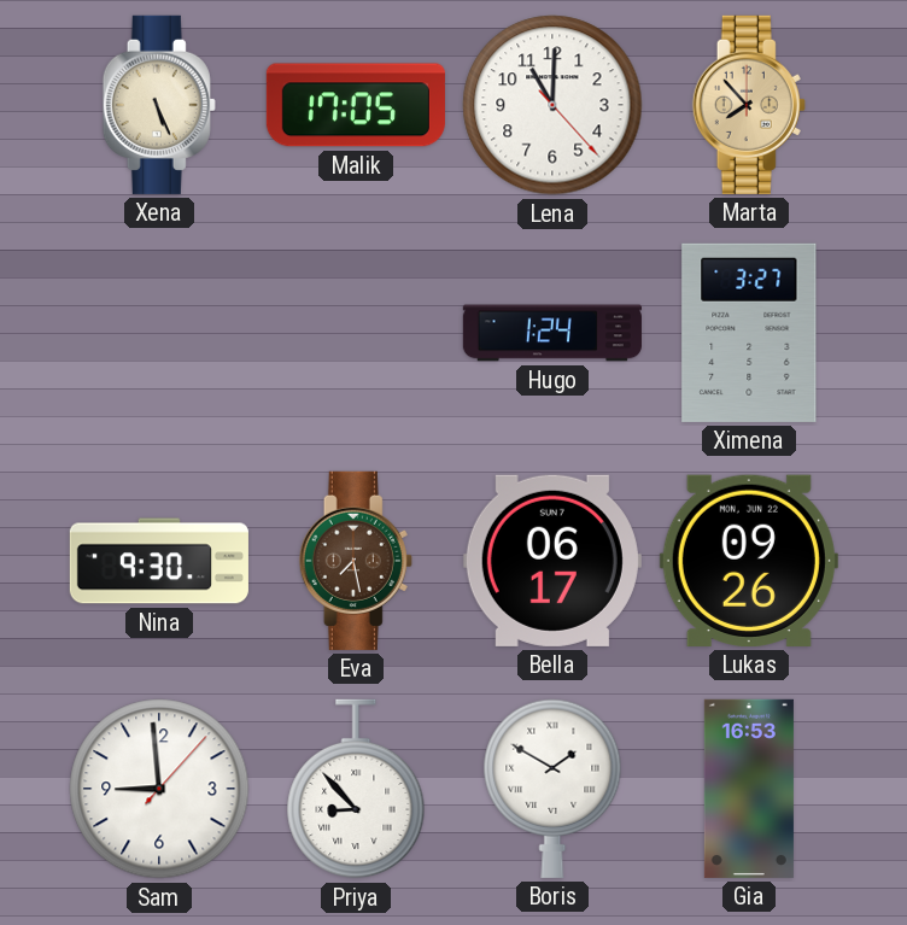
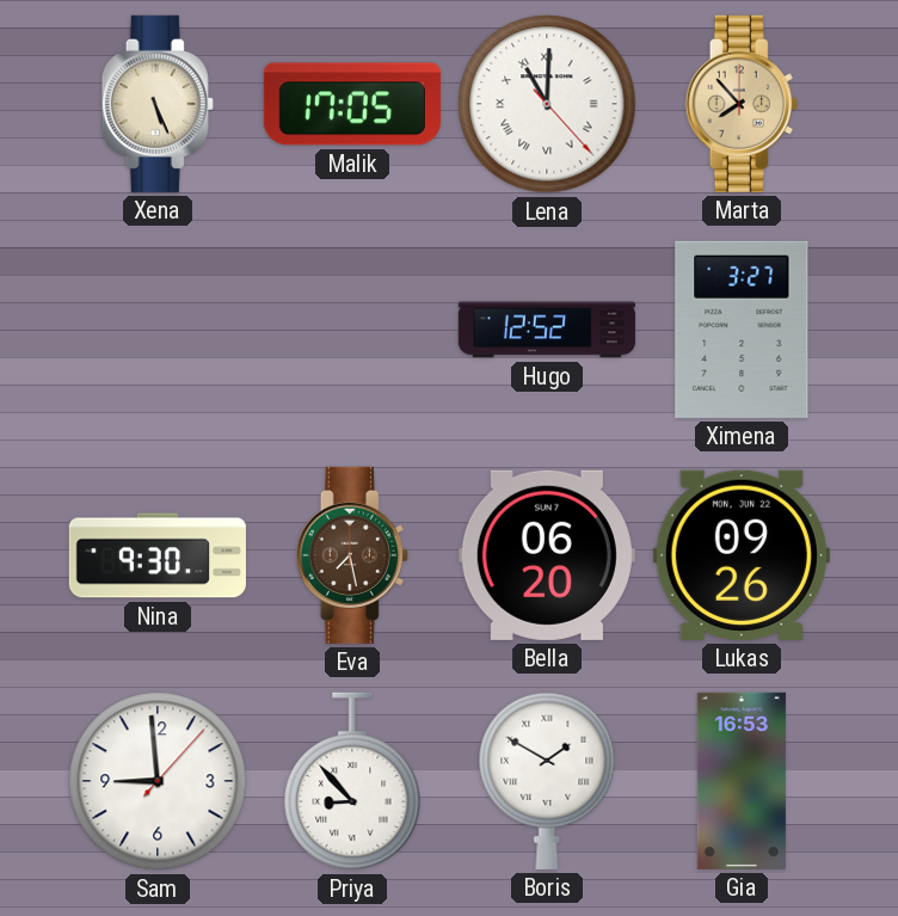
Lena numerals: Arabic -> Roman (547, 104)
Hugo: 1:24 -> 12:52 (547, 330)
Bella: 06:17 -> 06:20 (547, 555)
